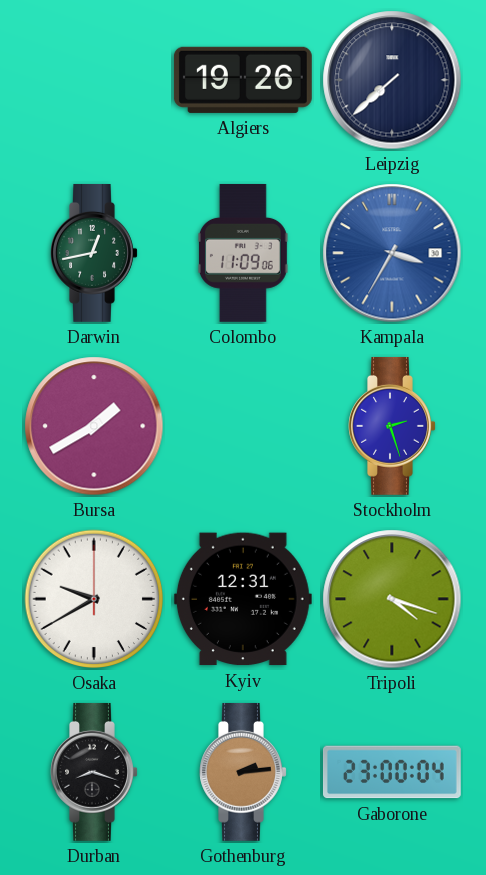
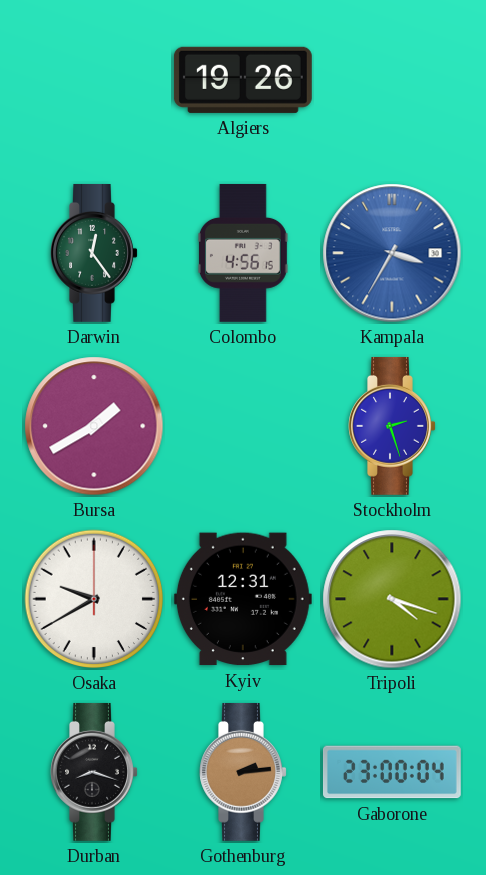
Leipzig: 7:38 -> none (392, 80)
Darwin: 12:43 -> 12:24 (94, 253)
Colombo: 11:09 -> 4:56 (243, 253)
